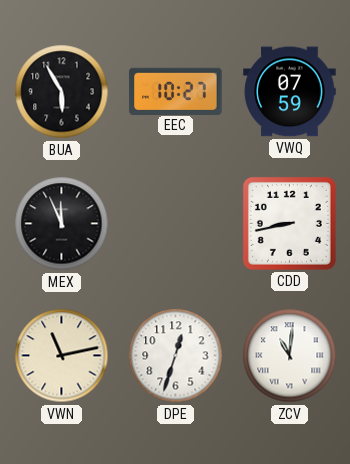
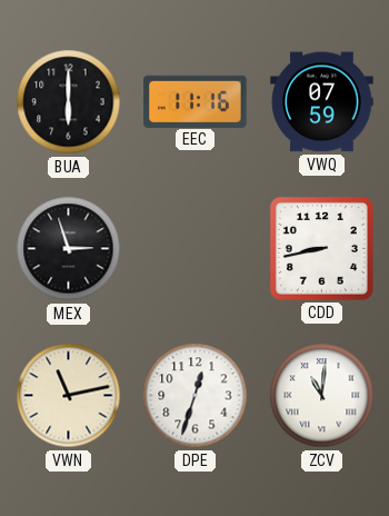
BUA: 5:55 -> 6:00 (69, 102)
EEC: 10:27 -> 11:16 (196, 101)
MEX: 11:56 -> 2:57 (69, 249)
